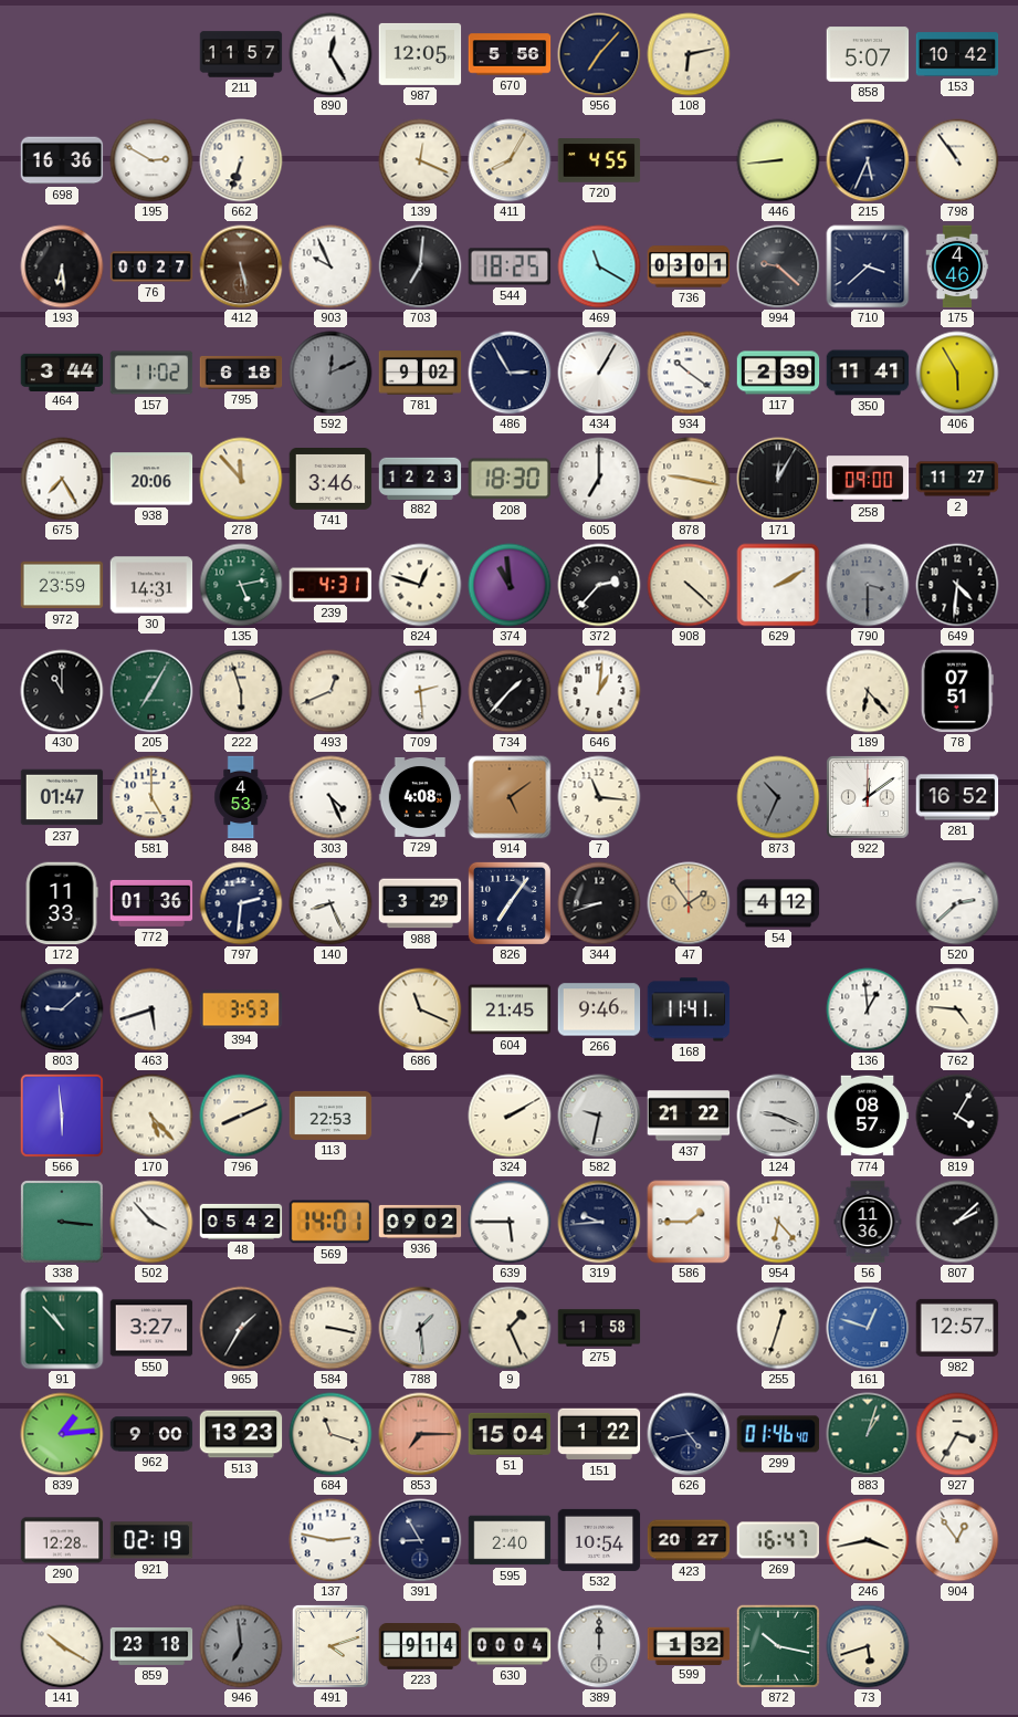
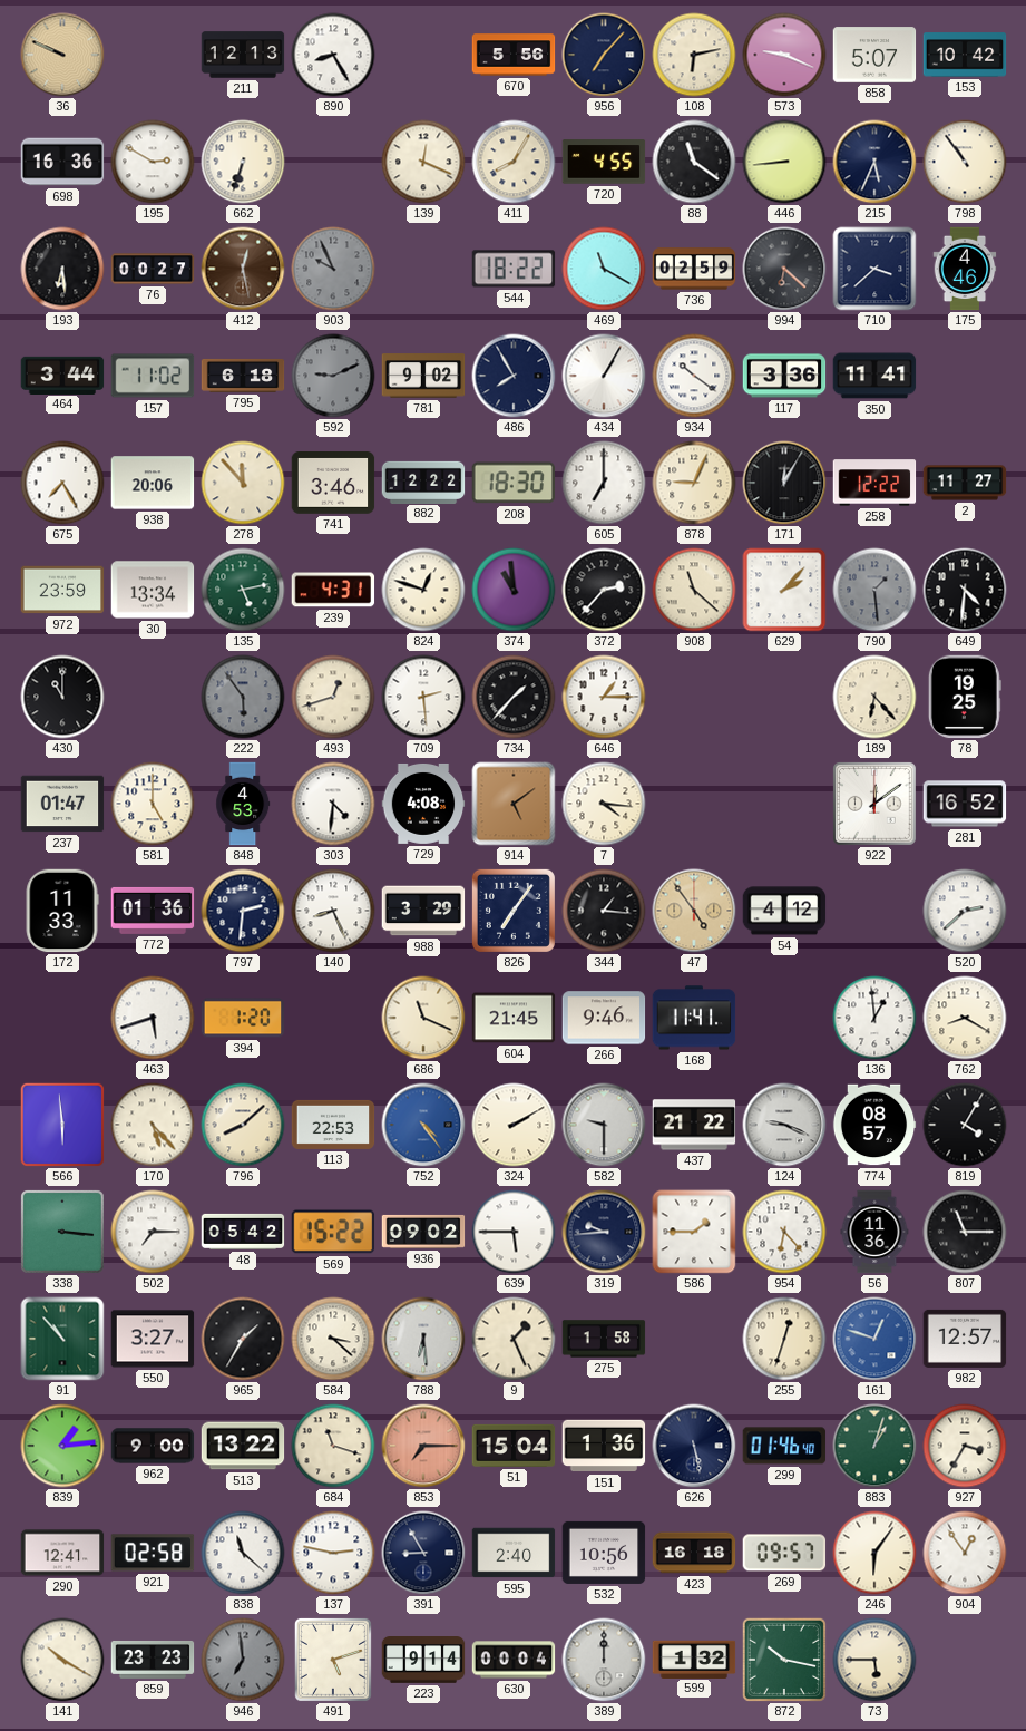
36: none -> 9:49 (62, 55)
211: 11:57 -> 12:13 (243, 55)
890: 12:25 -> 8:25 (333, 55)
987: 12:05 -> none (420, 54)
573: none -> 9:19 (784, 55)
88: none -> 11:21 (694, 162)
412: 5:28 -> 12:28 (243, 269)
903 dial: white -> grey (333, 269)
703: 7:01 -> none (420, 266)
544: 18:25 -> 18:22 (514, 269)
736: 03:01 -> 02:59 (694, 269)
994: 9:22 -> 6:22 (784, 269)
592: 12:11 -> 9:11 (333, 376)
486: 2:55 -> 7:55 (514, 376)
117: 2:39 -> 3:36 (784, 376)
406: 5:55 -> none (957, 373)
882: 12:23 -> 12:22 (423, 482)
878: 9:17 -> 9:04 (694, 483)
258: 09:00 -> 12:22 (874, 483)
30: 14:31 -> 13:34 (153, 590)
908: 4:22 -> 11:22 (694, 590)
629: 2:10 -> 2:07 (784, 590)
790: 3:30 -> 1:29 (874, 590)
205: 7:05 -> none (151, 691)
222: 5:57 -> 5:54 (243, 697)
222 dial: cream -> grey (243, 697)
493: 12:41 -> 12:42 (333, 697)
646: 1:01 -> 1:15 (604, 697)
78: 07:51 -> 19:25 (965, 697)
303: 4:26 -> 4:31 (333, 804)
7: 11:16 -> 4:16 (604, 804)
873: 10:34 -> none (778, 797)
344: 8:42 -> 1:16 (604, 911)
47: 1:54 -> 4:54 (694, 911)
803: 9:08 -> none (62, 1009)
394: 3:53 -> 1:20 (243, 1018)
762: 4:46 -> 8:20 (965, 1018)
796: 8:11 -> 8:08 (243, 1125)
752: none -> 4:24 (423, 1125)
582: 9:32 -> 9:30 (604, 1125)
502: 3:53 -> 7:15 (153, 1232)
569: 14:01 -> 15:22 (333, 1232)
807: 2:08 -> 11:15 (965, 1232)
584: 3:17 -> 3:22 (333, 1339)
788: 1:29 -> 6:29 (423, 1339)
513: 13:23 -> 13:22 (243, 1446)
151: 1:22 -> 1:36 (604, 1446)
626: 4:43 -> 5:28 (694, 1446)
290: 12:28 -> 12:41 (62, 1553)
921: 02:19 -> 02:58 (153, 1553)
838: none -> 11:22 (243, 1553)
532: 10:54 -> 10:56 (604, 1553)
423: 20:27 -> 16:18 (694, 1553)
269: 16:47 -> 09:57 (784, 1553)
246: 3:43 -> 6:06 (874, 1553)
859: 23:18 -> 23:23 (153, 1660)
491: 4:12 -> 5:12 (333, 1660)
73: 5:42 -> 5:45 (874, 1660)
